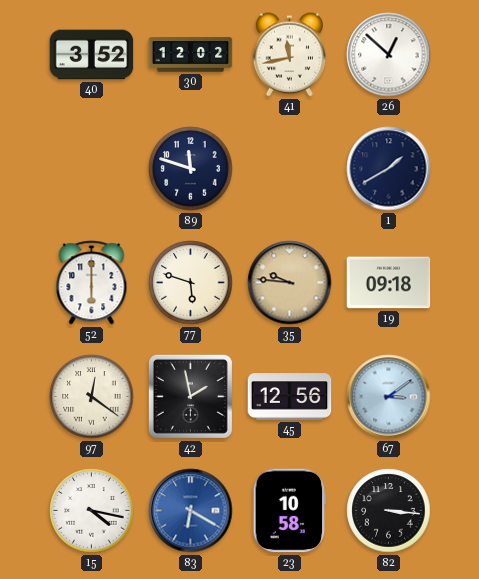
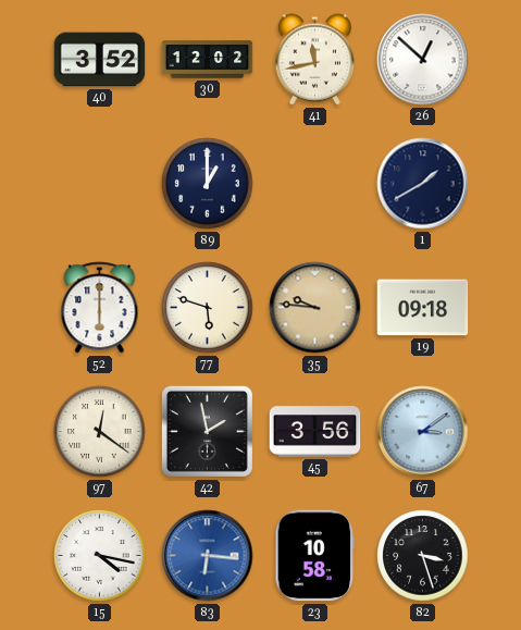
89: 11:48 -> 1:00 (208, 184)
45: 12:56 -> 3:56 (315, 432)
83: 6:20 -> 6:16 (208, 556)
82: 3:16 -> 3:27 (423, 556)
